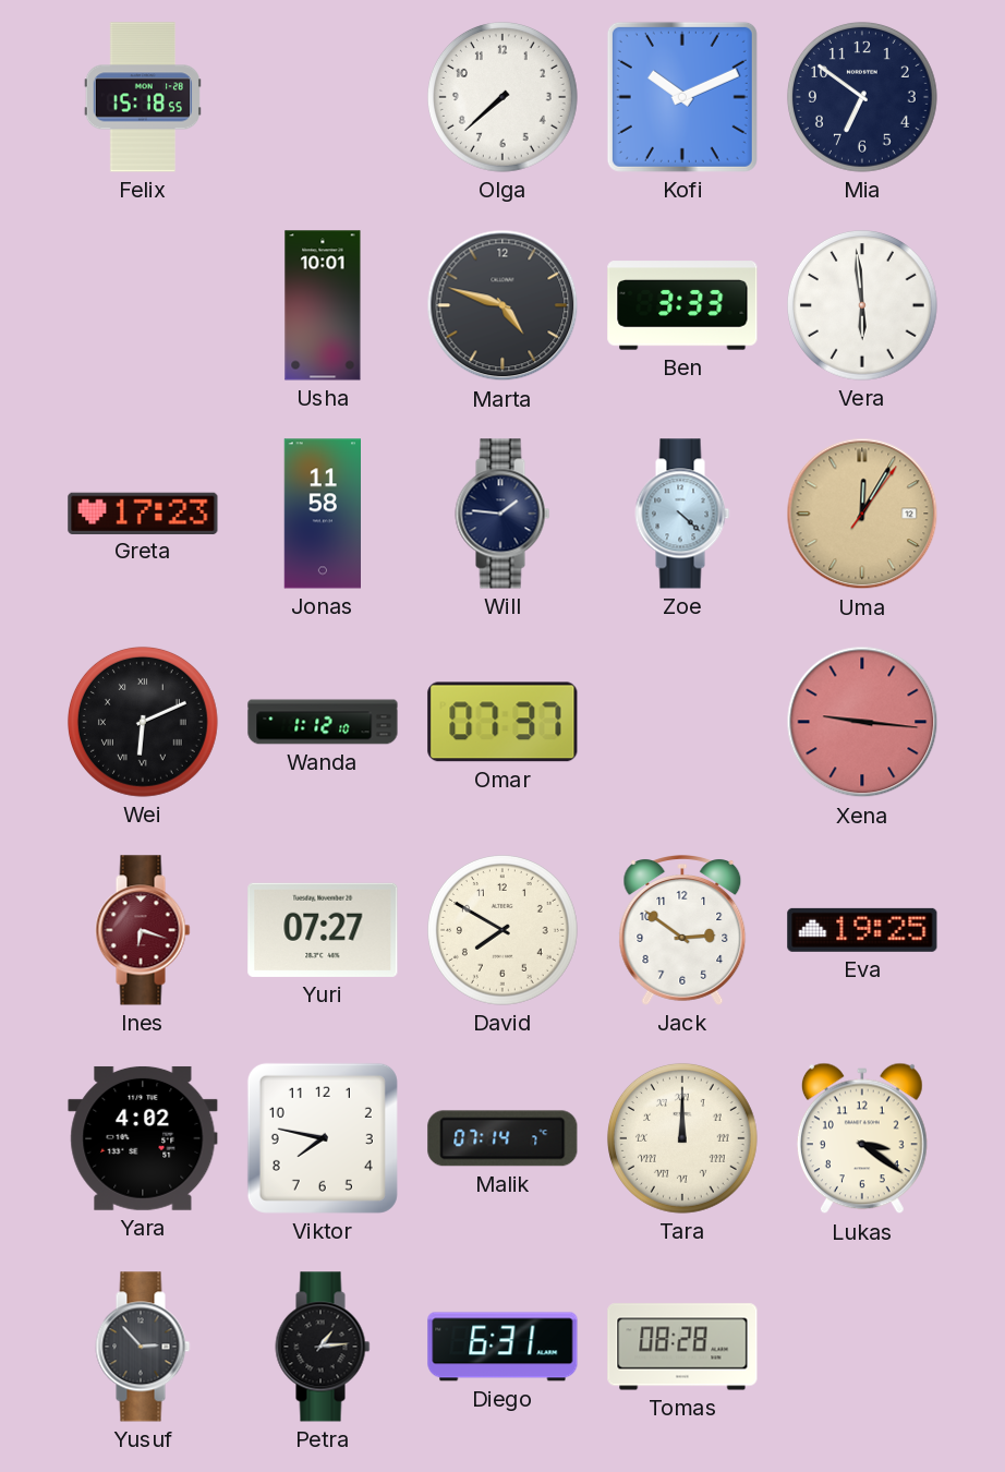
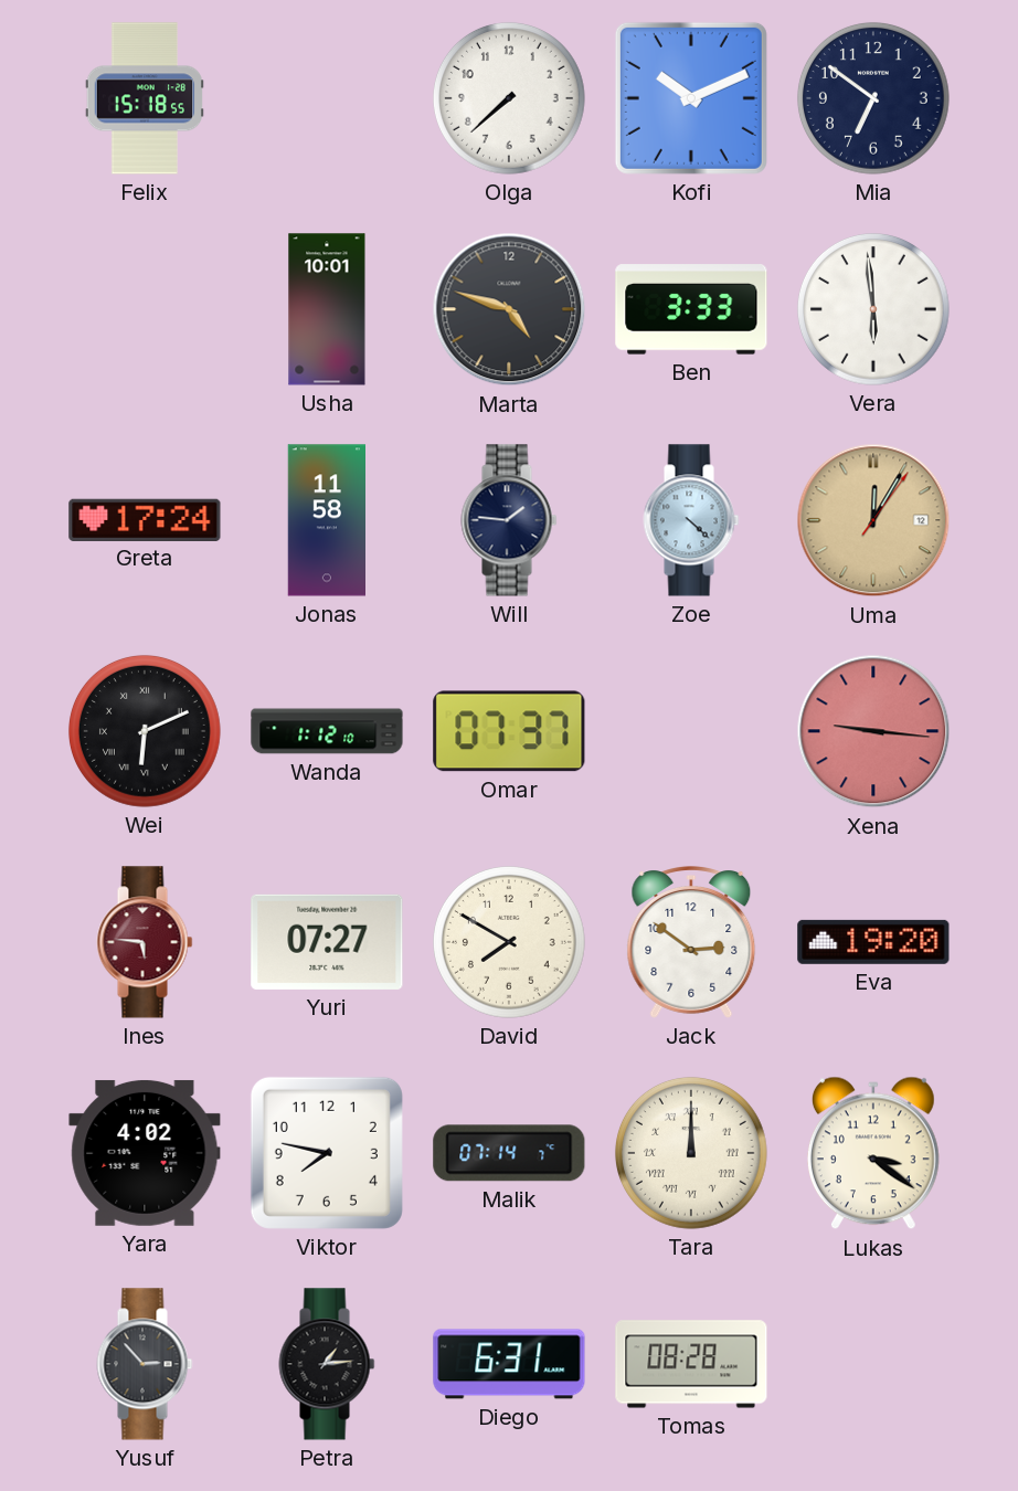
Greta: 17:23 -> 17:24 (145, 519)
Ines: 6:18 -> 5:46 (145, 942)
Eva: 19:25 -> 19:20 (873, 942)
